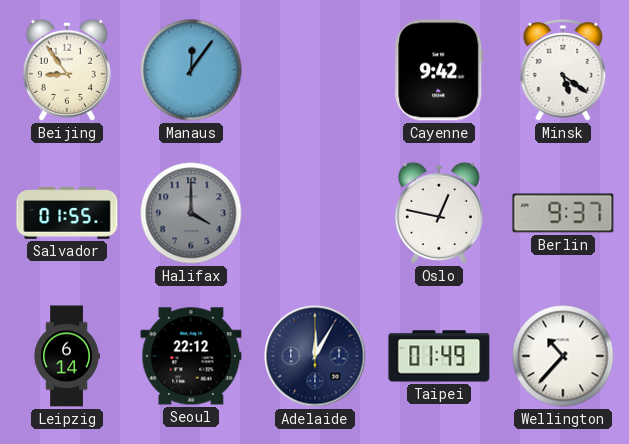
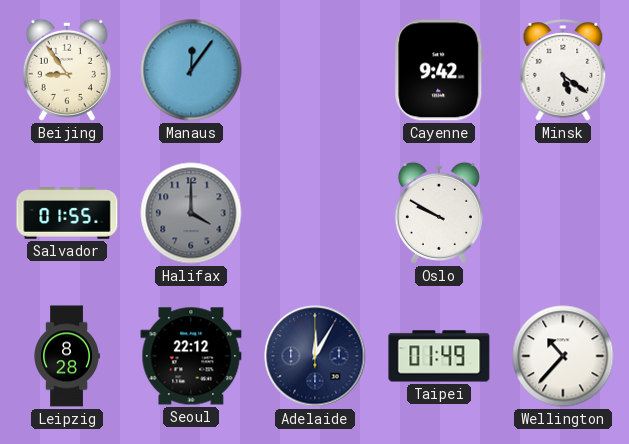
Oslo: 12:47 -> 9:50 (439, 213)
Berlin: 9:37 -> none (563, 213)
Leipzig: 6:14 -> 8:28 (67, 356)
